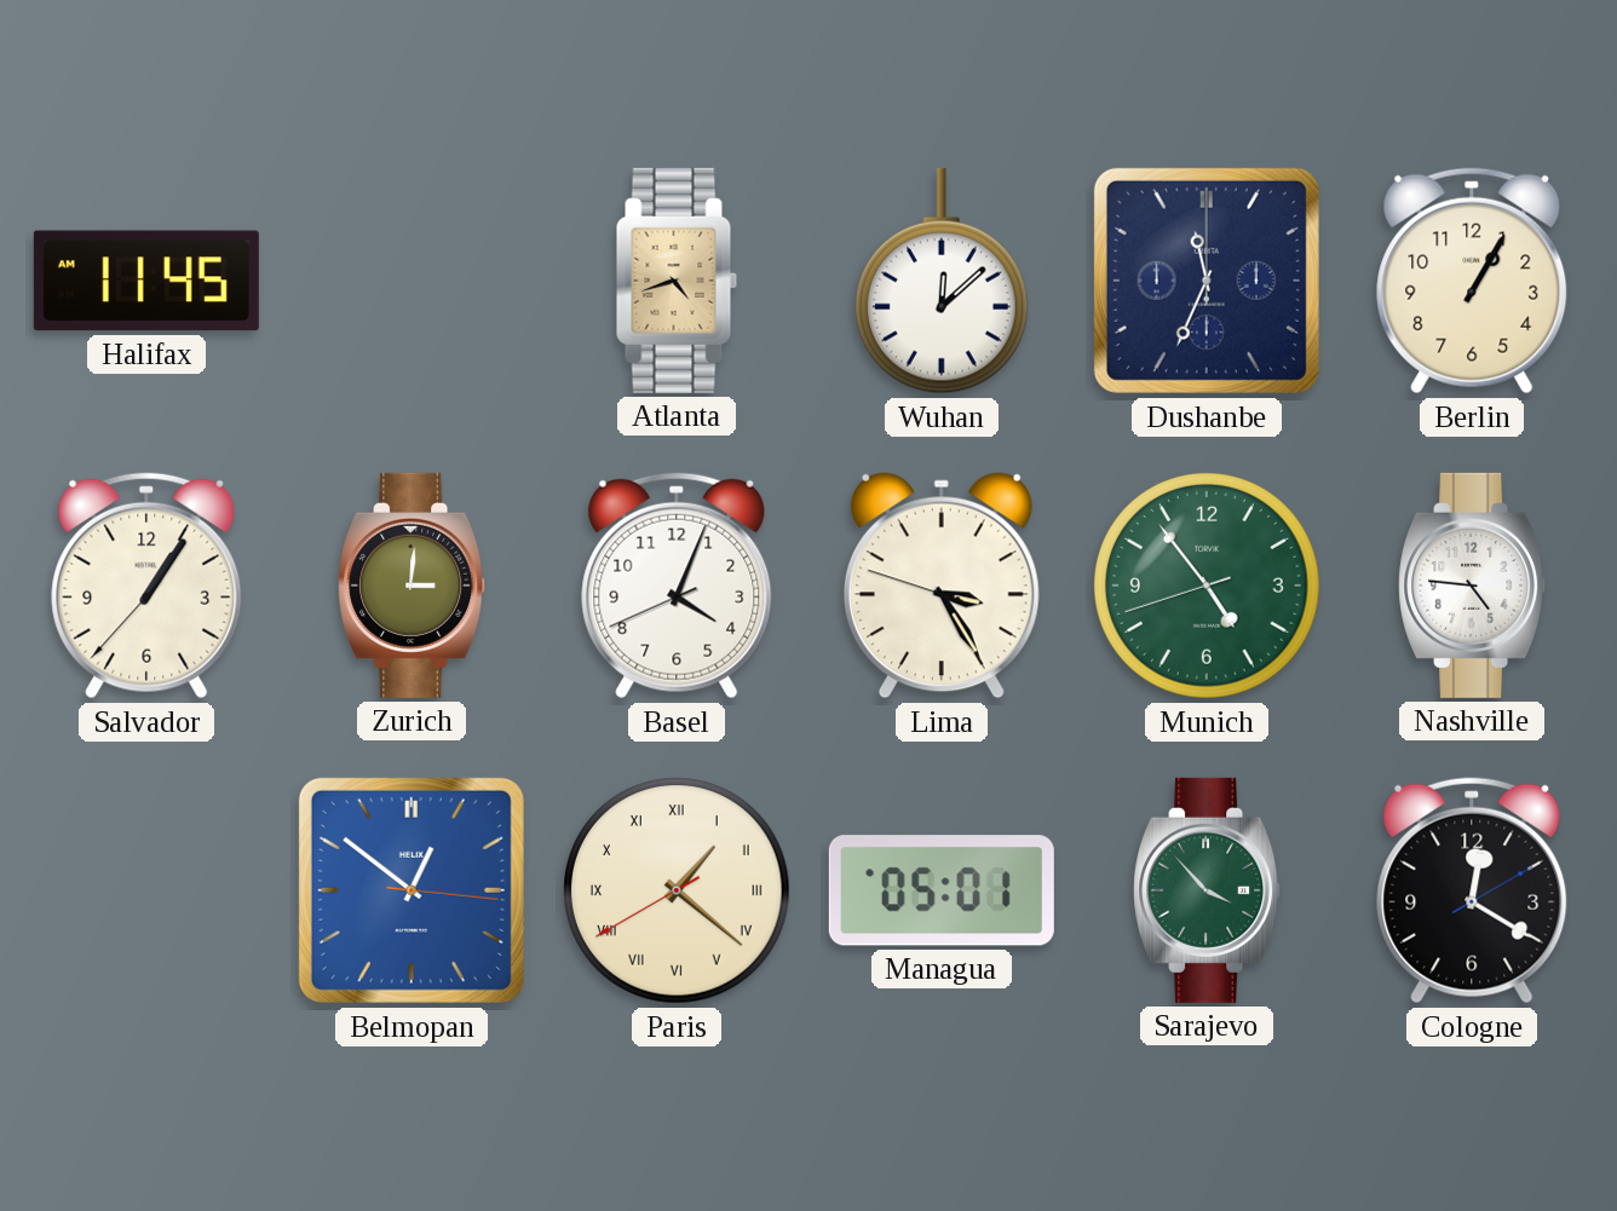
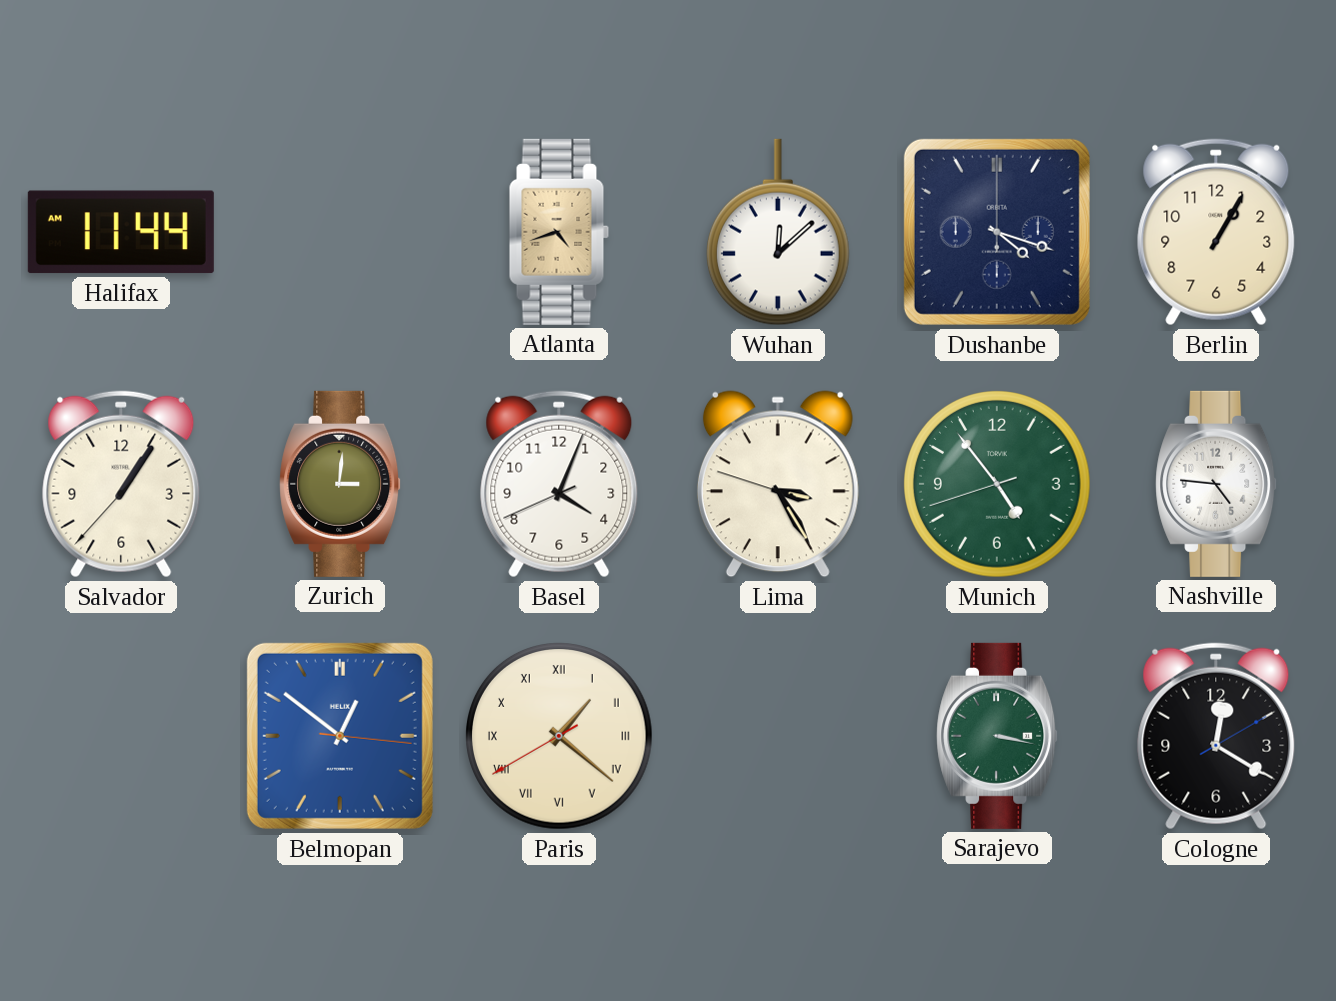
Halifax: 11:45 -> 11:44 (121, 232)
Dushanbe: 11:34 -> 4:18 (997, 232)
Managua: 05:01 -> none (942, 890)
Sarajevo: 3:53 -> 3:17 (998, 736)
